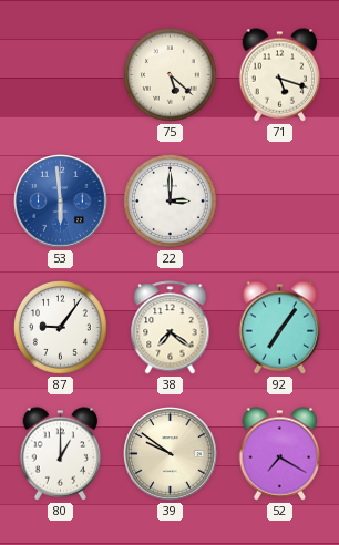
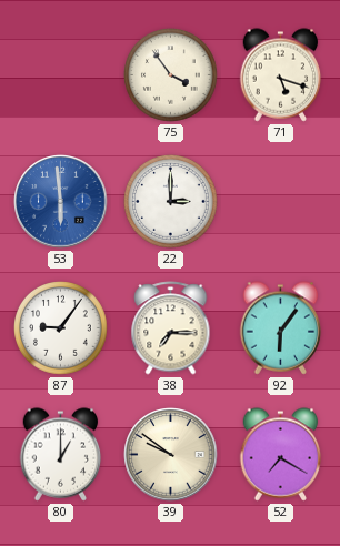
75: 5:22 -> 3:54 (171, 75)
38: 7:21 -> 7:15 (171, 328)
92: 7:06 -> 6:06 (281, 328)
